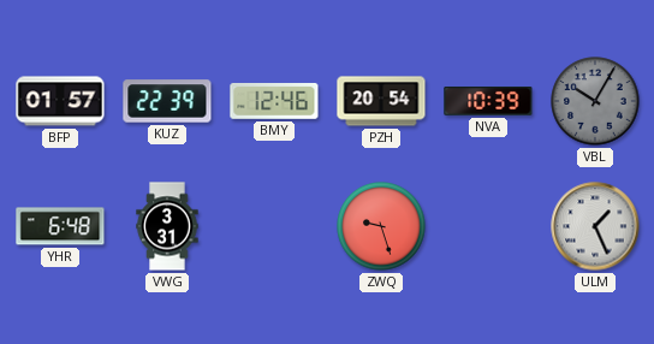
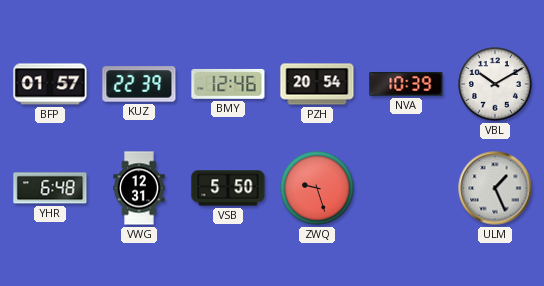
VBL: 10:05 -> 10:10 (495, 84)
VBL dial: grey -> white (495, 84)
VWG: 3:31 -> 12:31 (139, 188)
VSB: none -> 5:50 (228, 188)
